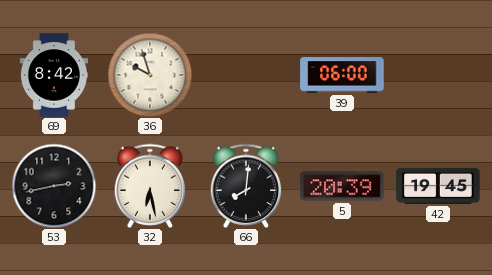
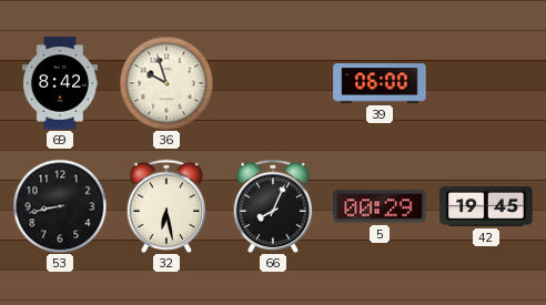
53: 2:43 -> 8:43 (60, 206)
66: 8:01 -> 8:04 (273, 205)
5: 20:39 -> 00:29 (380, 206)
